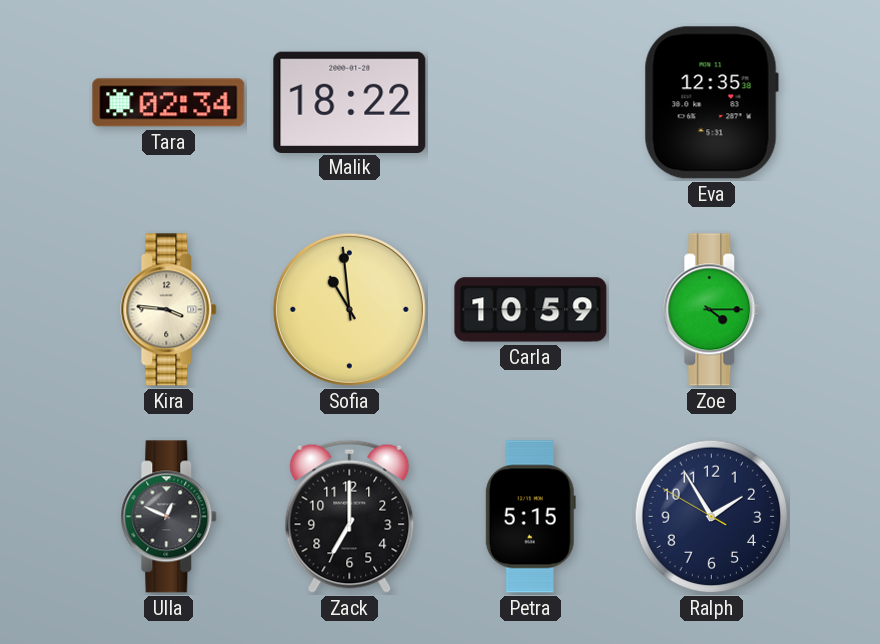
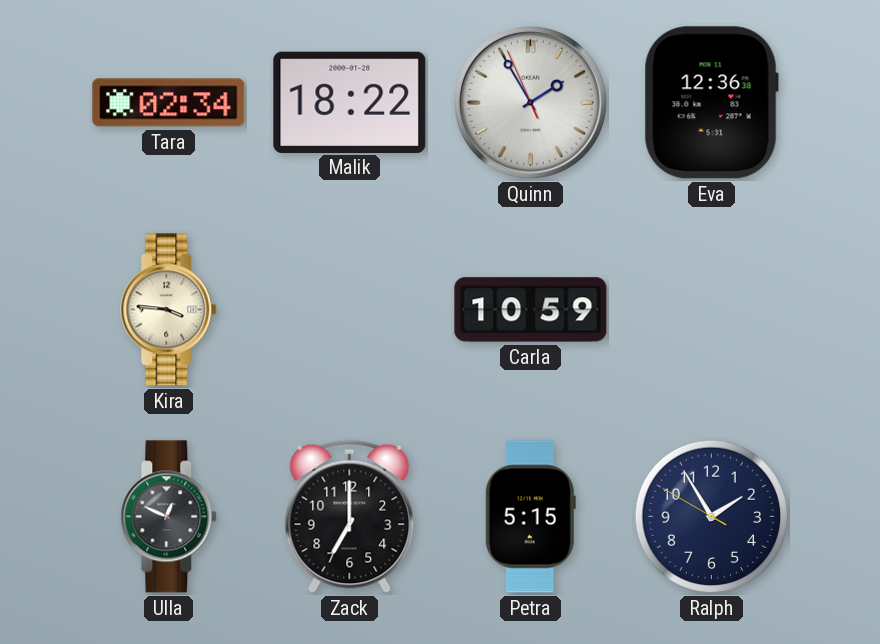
Quinn: none -> 1:54 (530, 102)
Eva: 12:35 -> 12:36 (711, 103)
Sofia: 10:59 -> none (349, 309)
Zoe: 4:15 -> none (712, 310)
